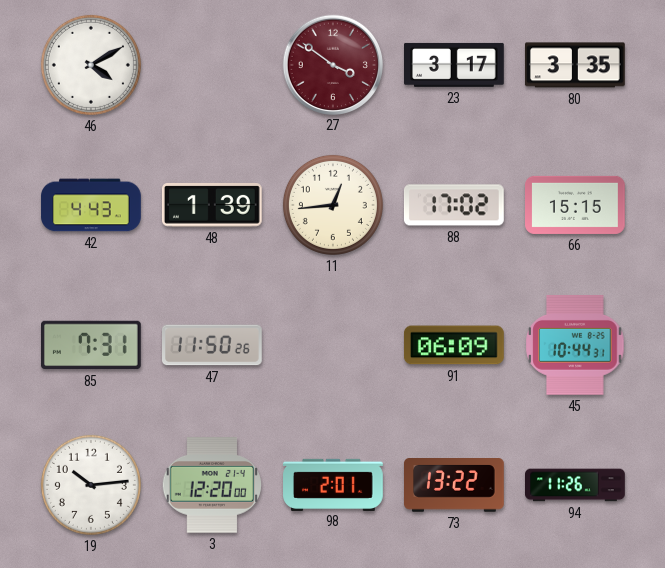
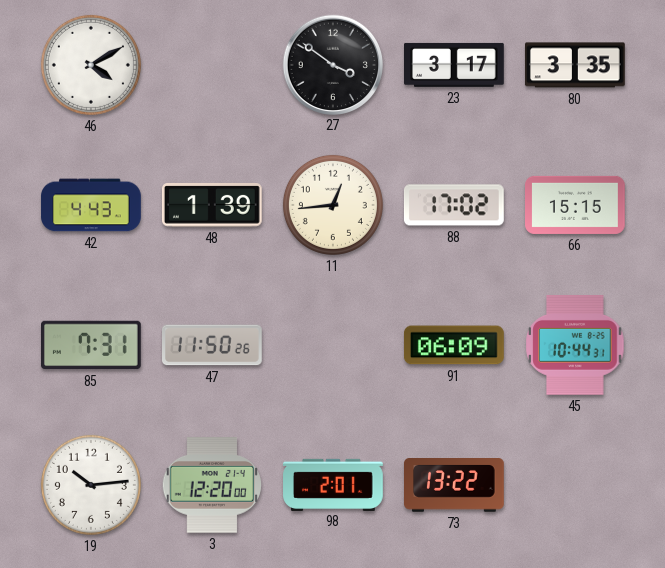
27 dial: burgundy -> black (332, 64)
94: 11:26 -> none (575, 485)
